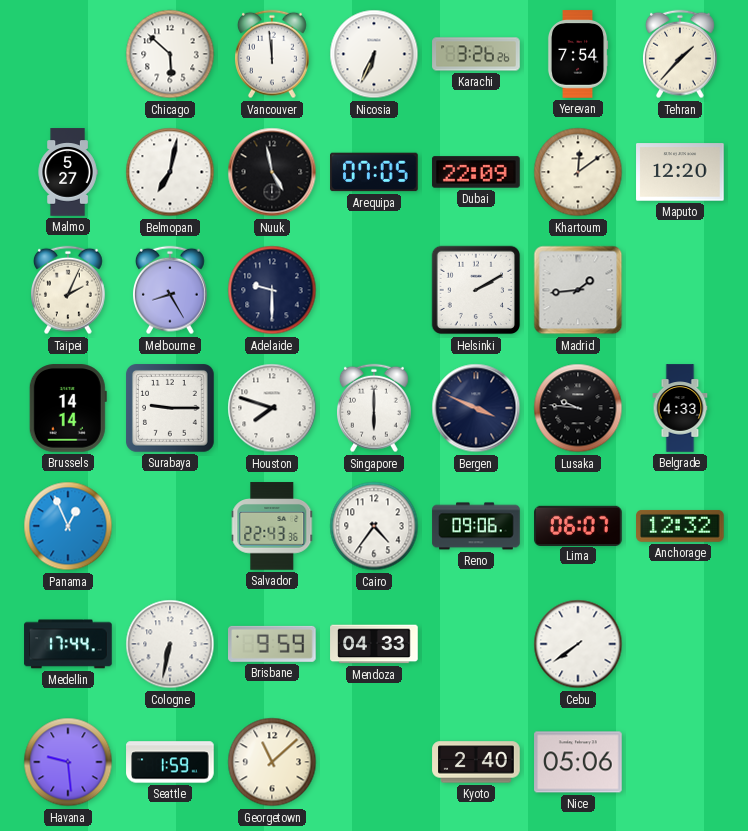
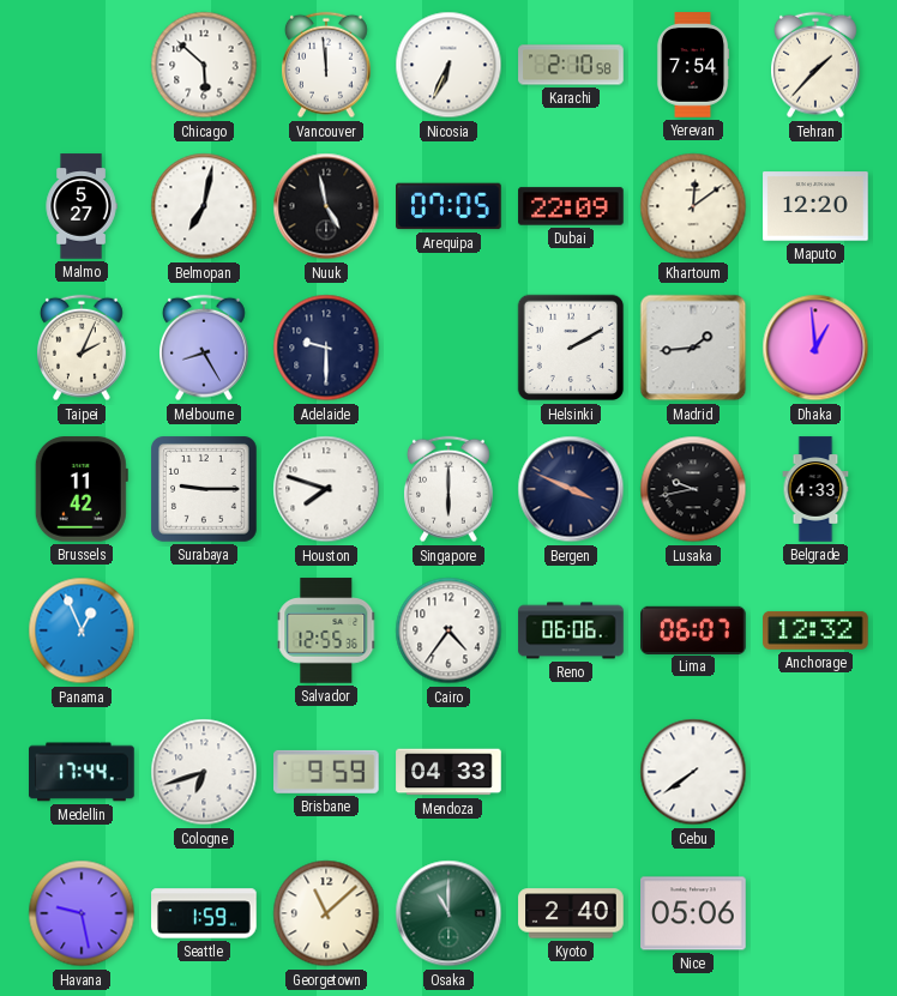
Karachi: 3:26 -> 2:10 (571, 65)
Dhaka: none -> 12:59 (815, 348)
Brussels: 14:14 -> 11:42 (82, 489)
Lusaka: 9:46 -> 9:43 (693, 489)
Salvador: 22:43 -> 12:55 (326, 630)
Reno: 09:06 -> 06:06 (571, 630)
Cologne: 6:32 -> 6:42 (204, 772)
Havana: 9:29 -> 9:28 (82, 913)
Osaka: none -> 11:00 (448, 913)
